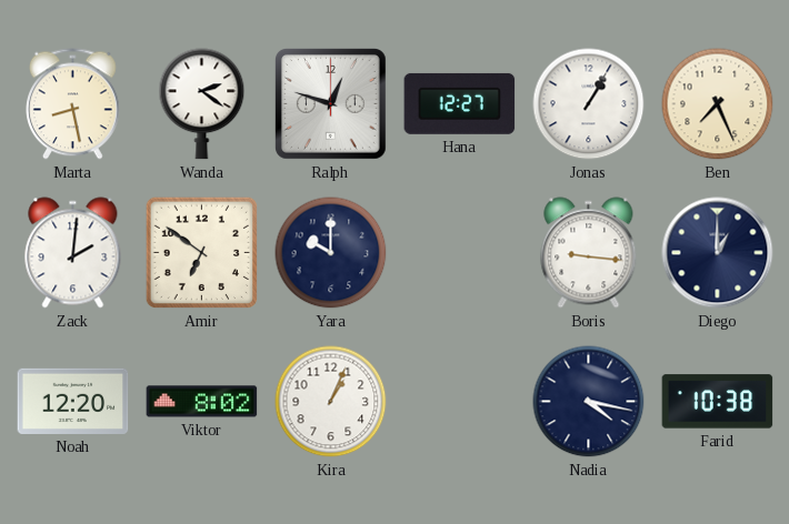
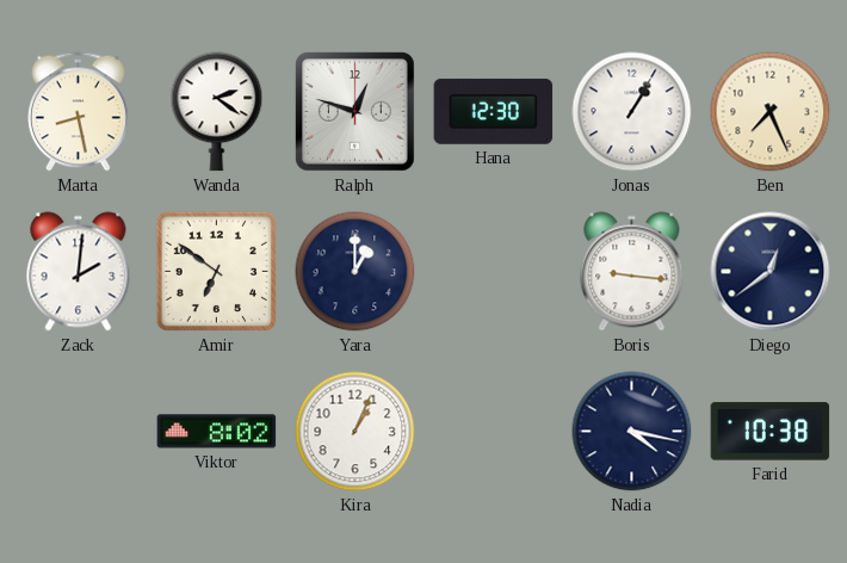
Hana: 12:27 -> 12:30 (494, 111)
Yara: 10:00 -> 1:00 (356, 272)
Diego: 1:00 -> 12:39 (771, 272)
Noah: 12:20 -> none (73, 401)
